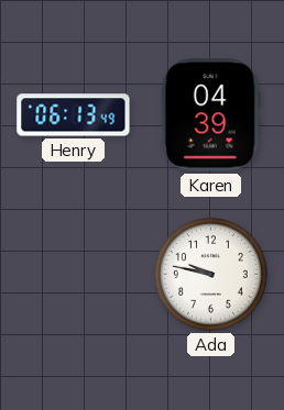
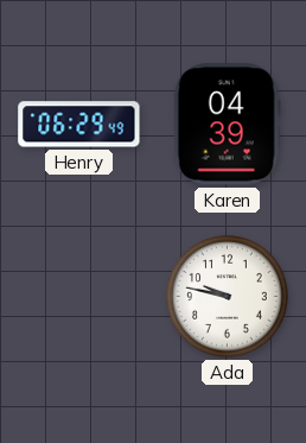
Henry: 06:13 -> 06:29 (79, 125)
